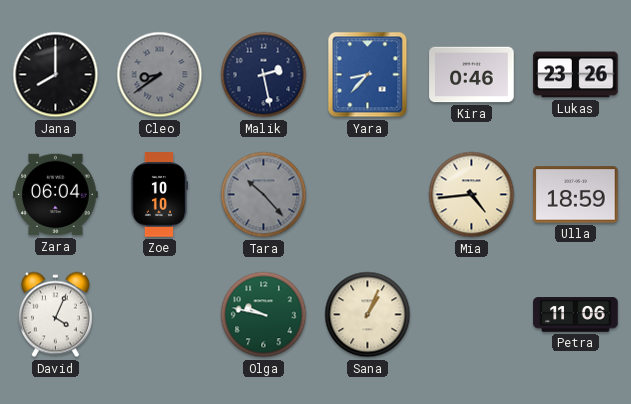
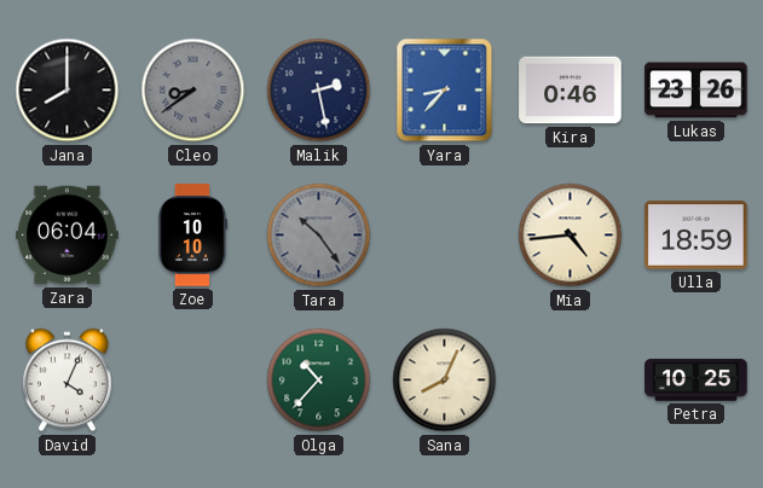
Tara: 10:23 -> 10:24 (319, 236)
Olga: 9:47 -> 10:37 (319, 380)
Sana: 1:04 -> 8:04 (445, 380)
Petra: 11:06 -> 10:25 (696, 380)
